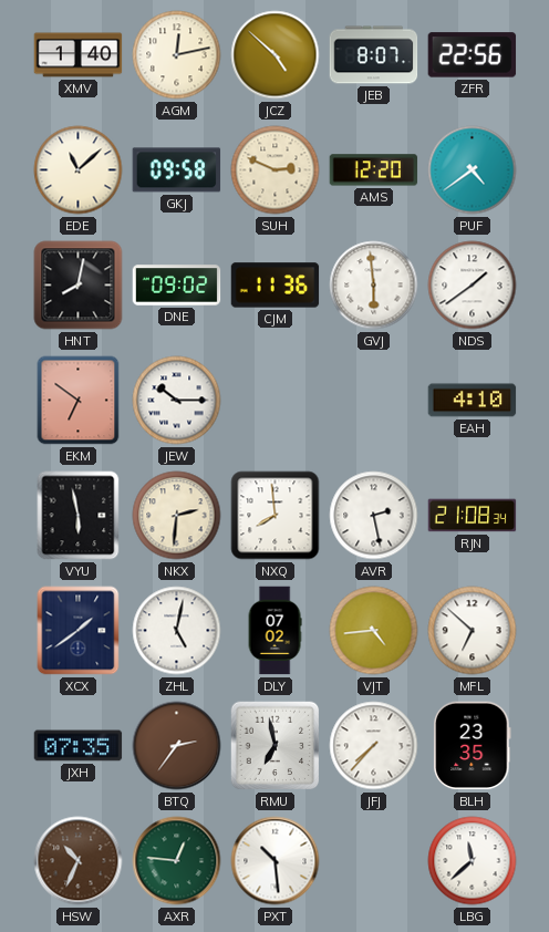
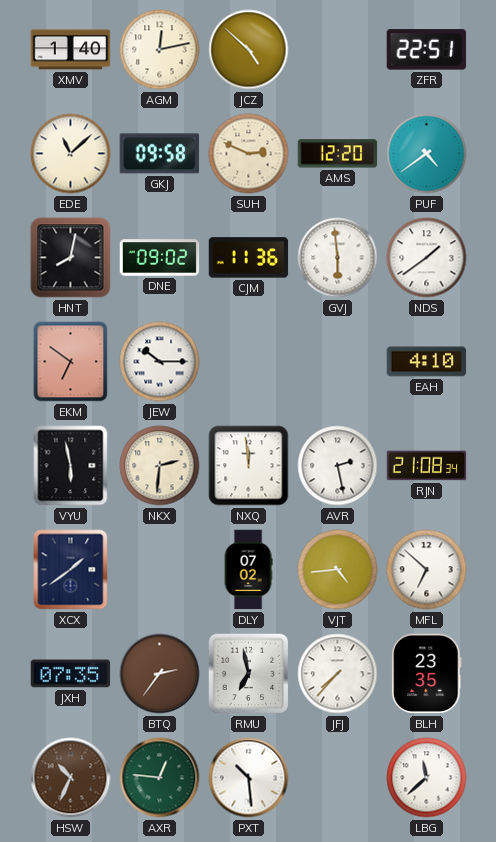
JEB: 8:07 -> none (374, 55)
ZFR: 22:56 -> 22:51 (427, 50)
NXQ: 7:59 -> 11:59 (249, 466)
ZHL: 5:02 -> none (177, 631)
